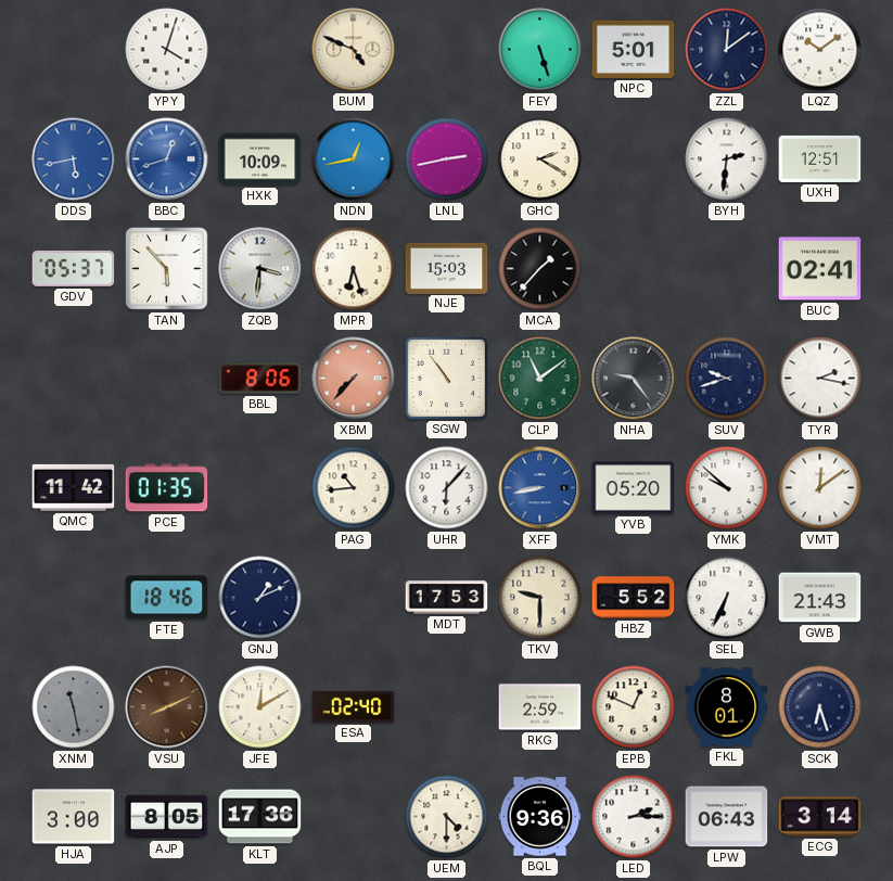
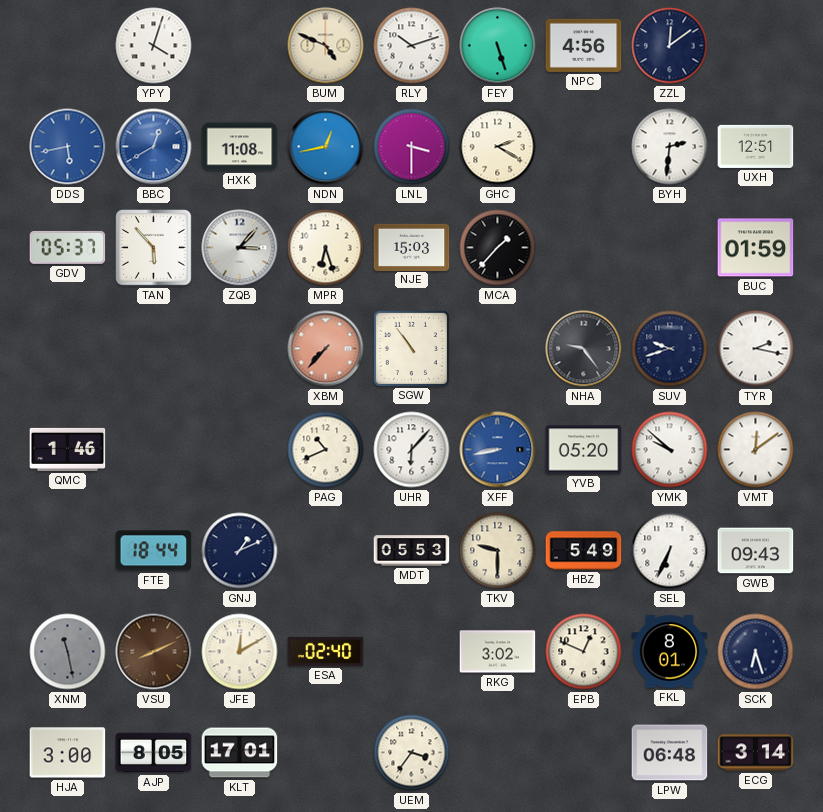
RLY: none -> 10:12 (412, 46)
NPC: 5:01 -> 4:56 (584, 45)
LQZ: 10:09 -> none (820, 50)
BBC: 12:42 -> 12:40 (154, 147)
HXK: 10:09 -> 11:08 (240, 147)
LNL: 2:43 -> 3:30 (412, 147)
ZQB: 3:31 -> 3:07 (240, 248)
BUC: 02:41 -> 01:59 (756, 248)
BBL: 8:06 -> none (260, 379)
CLP: 11:09 -> none (540, 379)
QMC: 11:42 -> 1:46 (68, 449)
PCE: 01:35 -> none (167, 488)
PAG: 10:44 -> 10:41 (326, 450)
FTE: 18:46 -> 18:44 (154, 551)
MDT: 17:53 -> 05:53 (412, 551)
HBZ: 5:52 -> 5:49 (584, 551)
GWB: 21:43 -> 09:43 (756, 551)
RKG: 2:59 -> 3:02 (498, 652)
KLT: 17:36 -> 17:01 (240, 753)
UEM: 4:30 -> 3:36 (412, 753)
BQL: 9:36 -> none (540, 817)
LED: 2:15 -> none (634, 817)
LPW: 06:43 -> 06:48 (670, 753)
